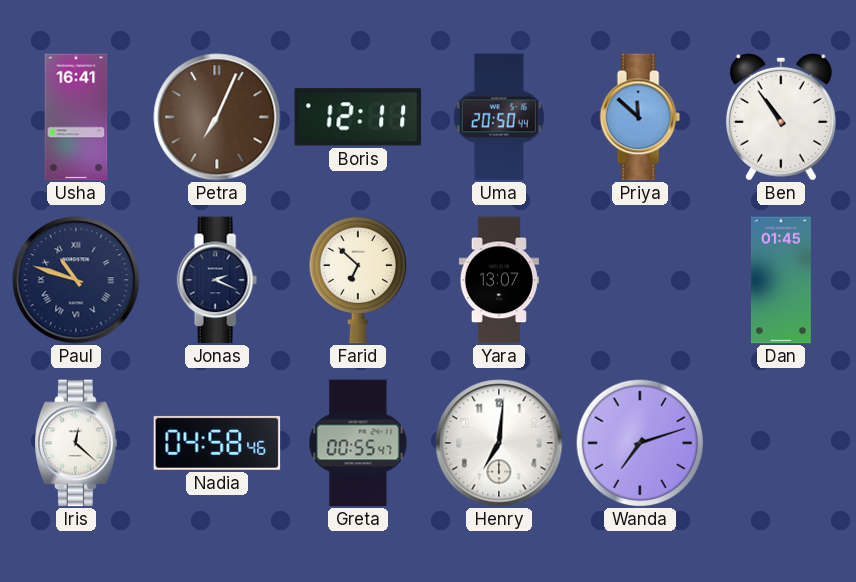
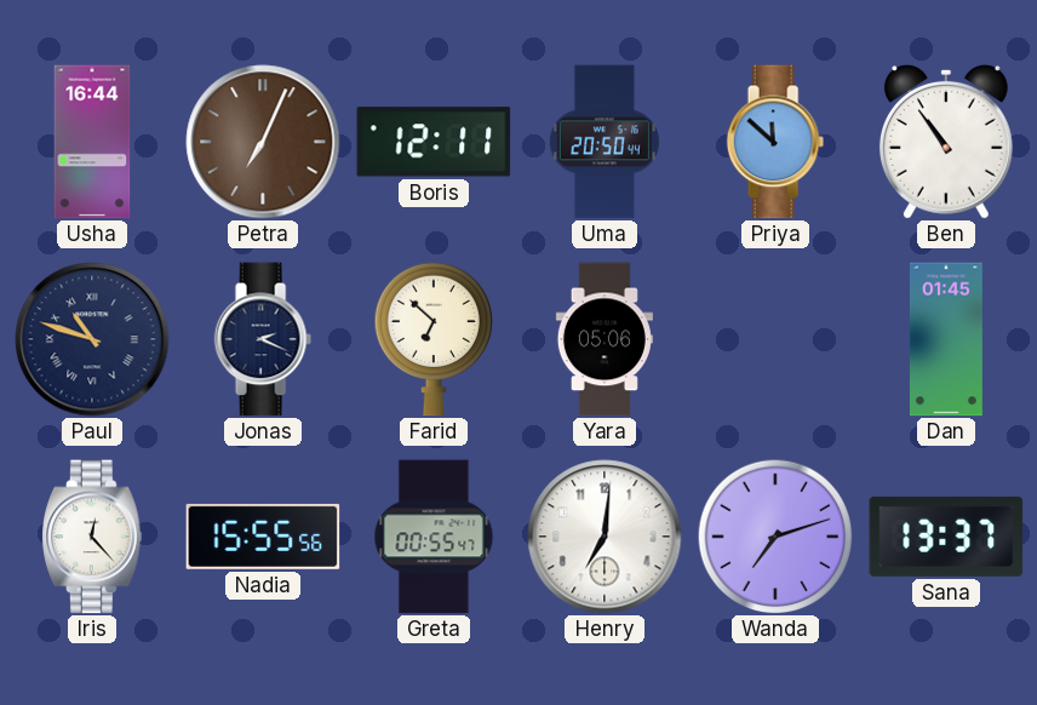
Usha: 16:41 -> 16:44 (92, 142)
Yara: 13:07 -> 05:06 (605, 339)
Iris: 12:22 -> 12:23 (92, 537)
Nadia: 04:58 -> 15:55 (263, 537)
Sana: none -> 13:37 (946, 537)
